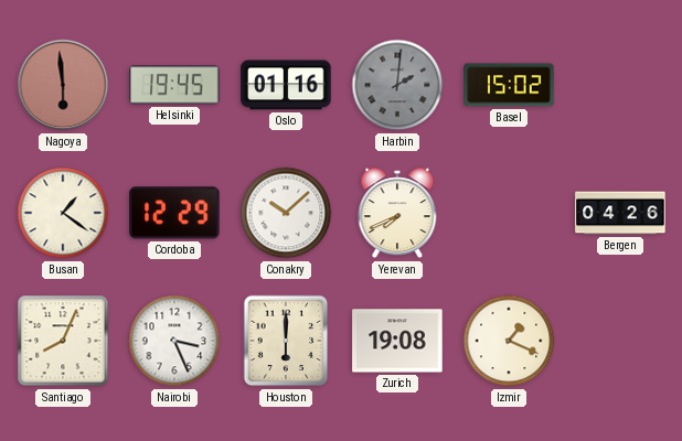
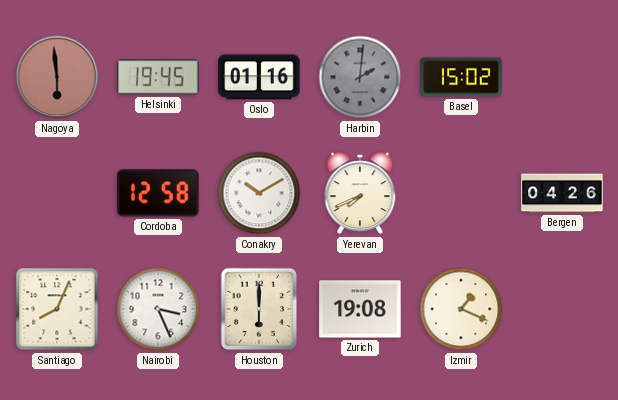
Busan: 1:21 -> none (63, 213)
Cordoba: 12:29 -> 12:58 (158, 193)
Conakry: 10:08 -> 10:10 (259, 193)
